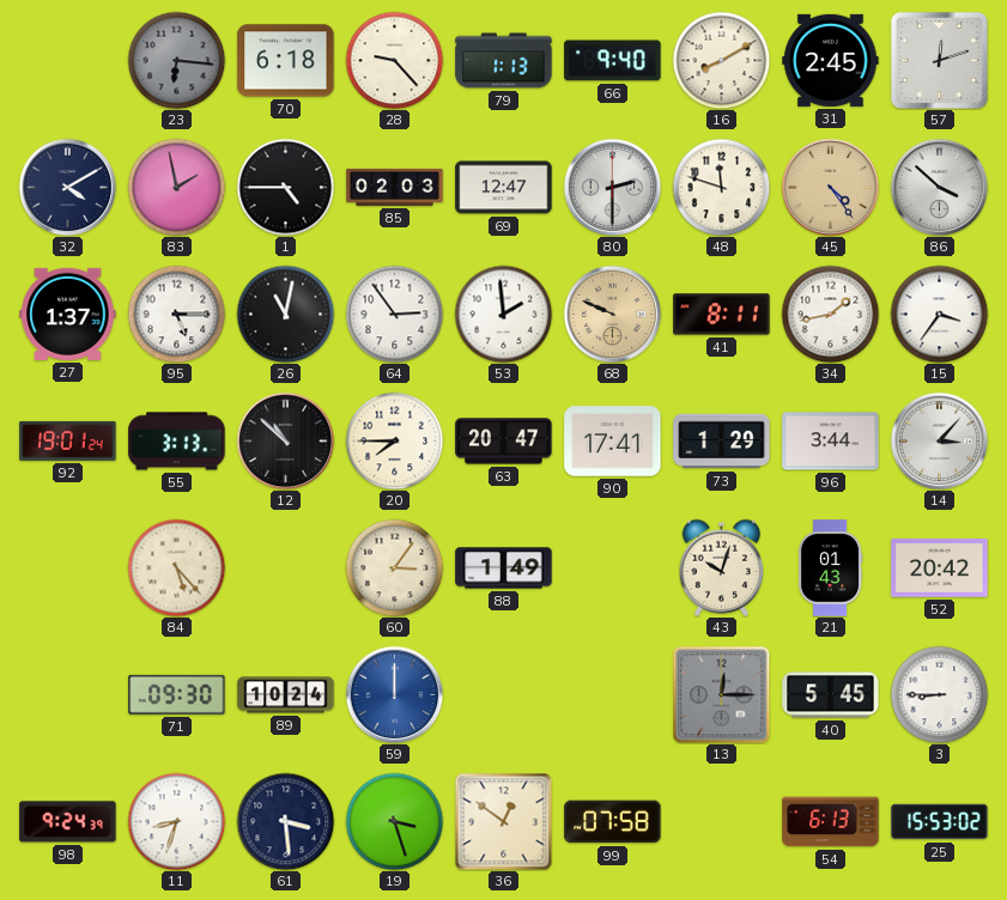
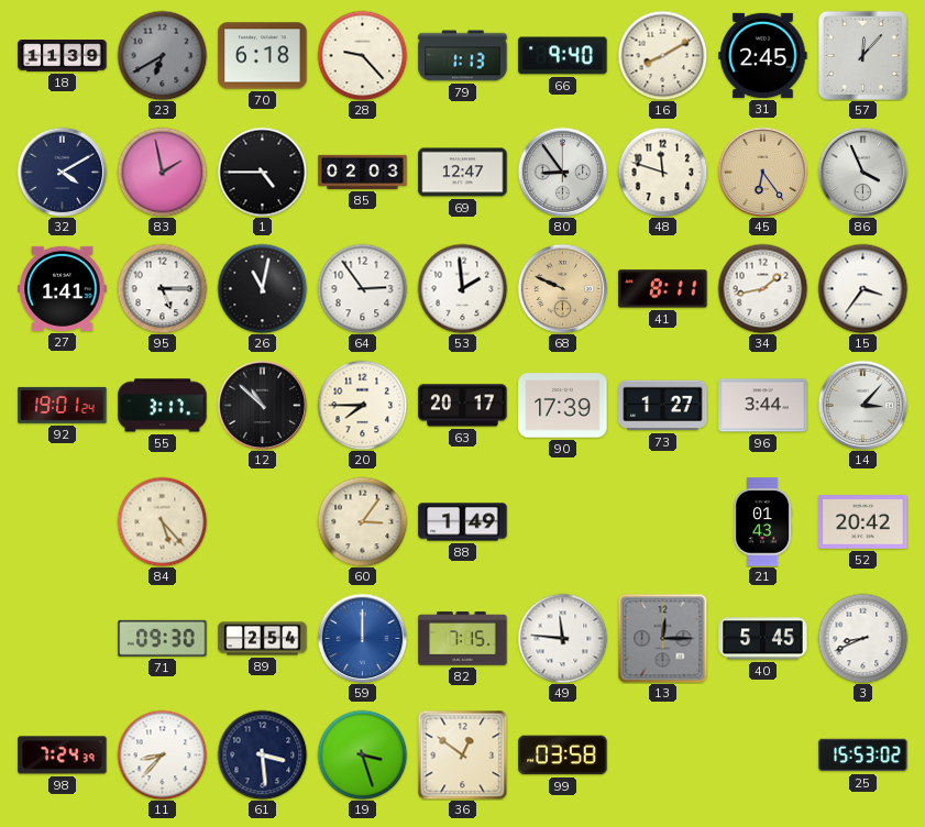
18: none -> 11:39 (63, 56)
23: 6:16 -> 6:40 (162, 55)
57: 12:12 -> 12:07 (862, 55)
80: 2:30 -> 8:54 (562, 172)
45: 4:24 -> 6:24 (762, 172)
86: 3:52 -> 3:56 (862, 172)
27: 1:37 -> 1:41 (63, 288)
55: 3:13 -> 3:17 (163, 406)
63: 20:47 -> 20:17 (463, 406)
90: 17:41 -> 17:39 (563, 406)
73: 1:29 -> 1:27 (663, 406)
43: 10:03 -> none (722, 567)
89: 10:24 -> 2:54 (263, 639)
82: none -> 7:15 (463, 639)
49: none -> 11:46 (562, 638)
3: 8:45 -> 8:41 (862, 638)
98: 9:24 -> 7:24 (63, 756)
11: 8:33 -> 8:37 (162, 754)
99: 07:58 -> 03:58 (563, 756)
54: 6:13 -> none (831, 822)
